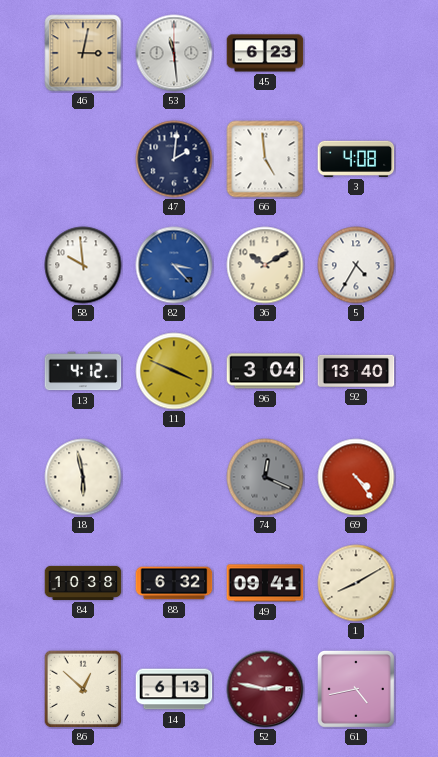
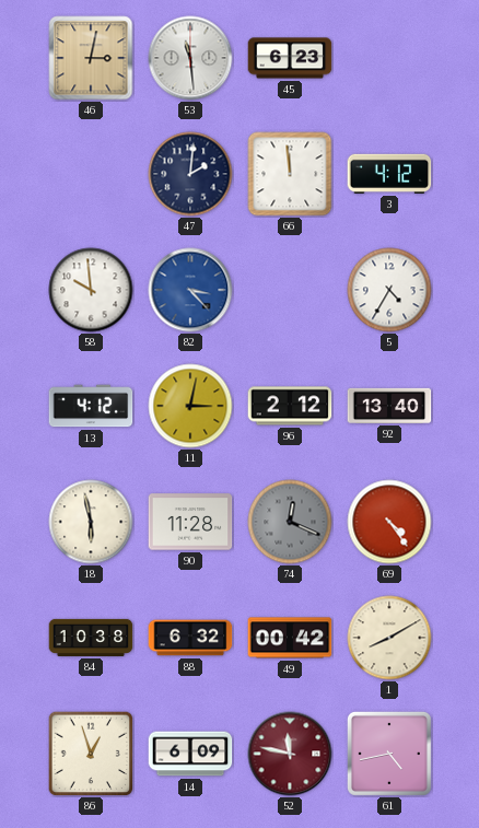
66: 4:59 -> 11:59 (290, 174)
3: 4:08 -> 4:12 (389, 174)
36: 10:10 -> none (265, 265)
11: 3:49 -> 3:02 (190, 406)
96: 3:04 -> 2:12 (290, 406)
90: none -> 11:28 (190, 522)
49: 09:41 -> 00:42 (290, 638)
86: 12:52 -> 12:57 (91, 754)
14: 6:13 -> 6:09 (190, 754)
52: 2:47 -> 11:47 (290, 754)
